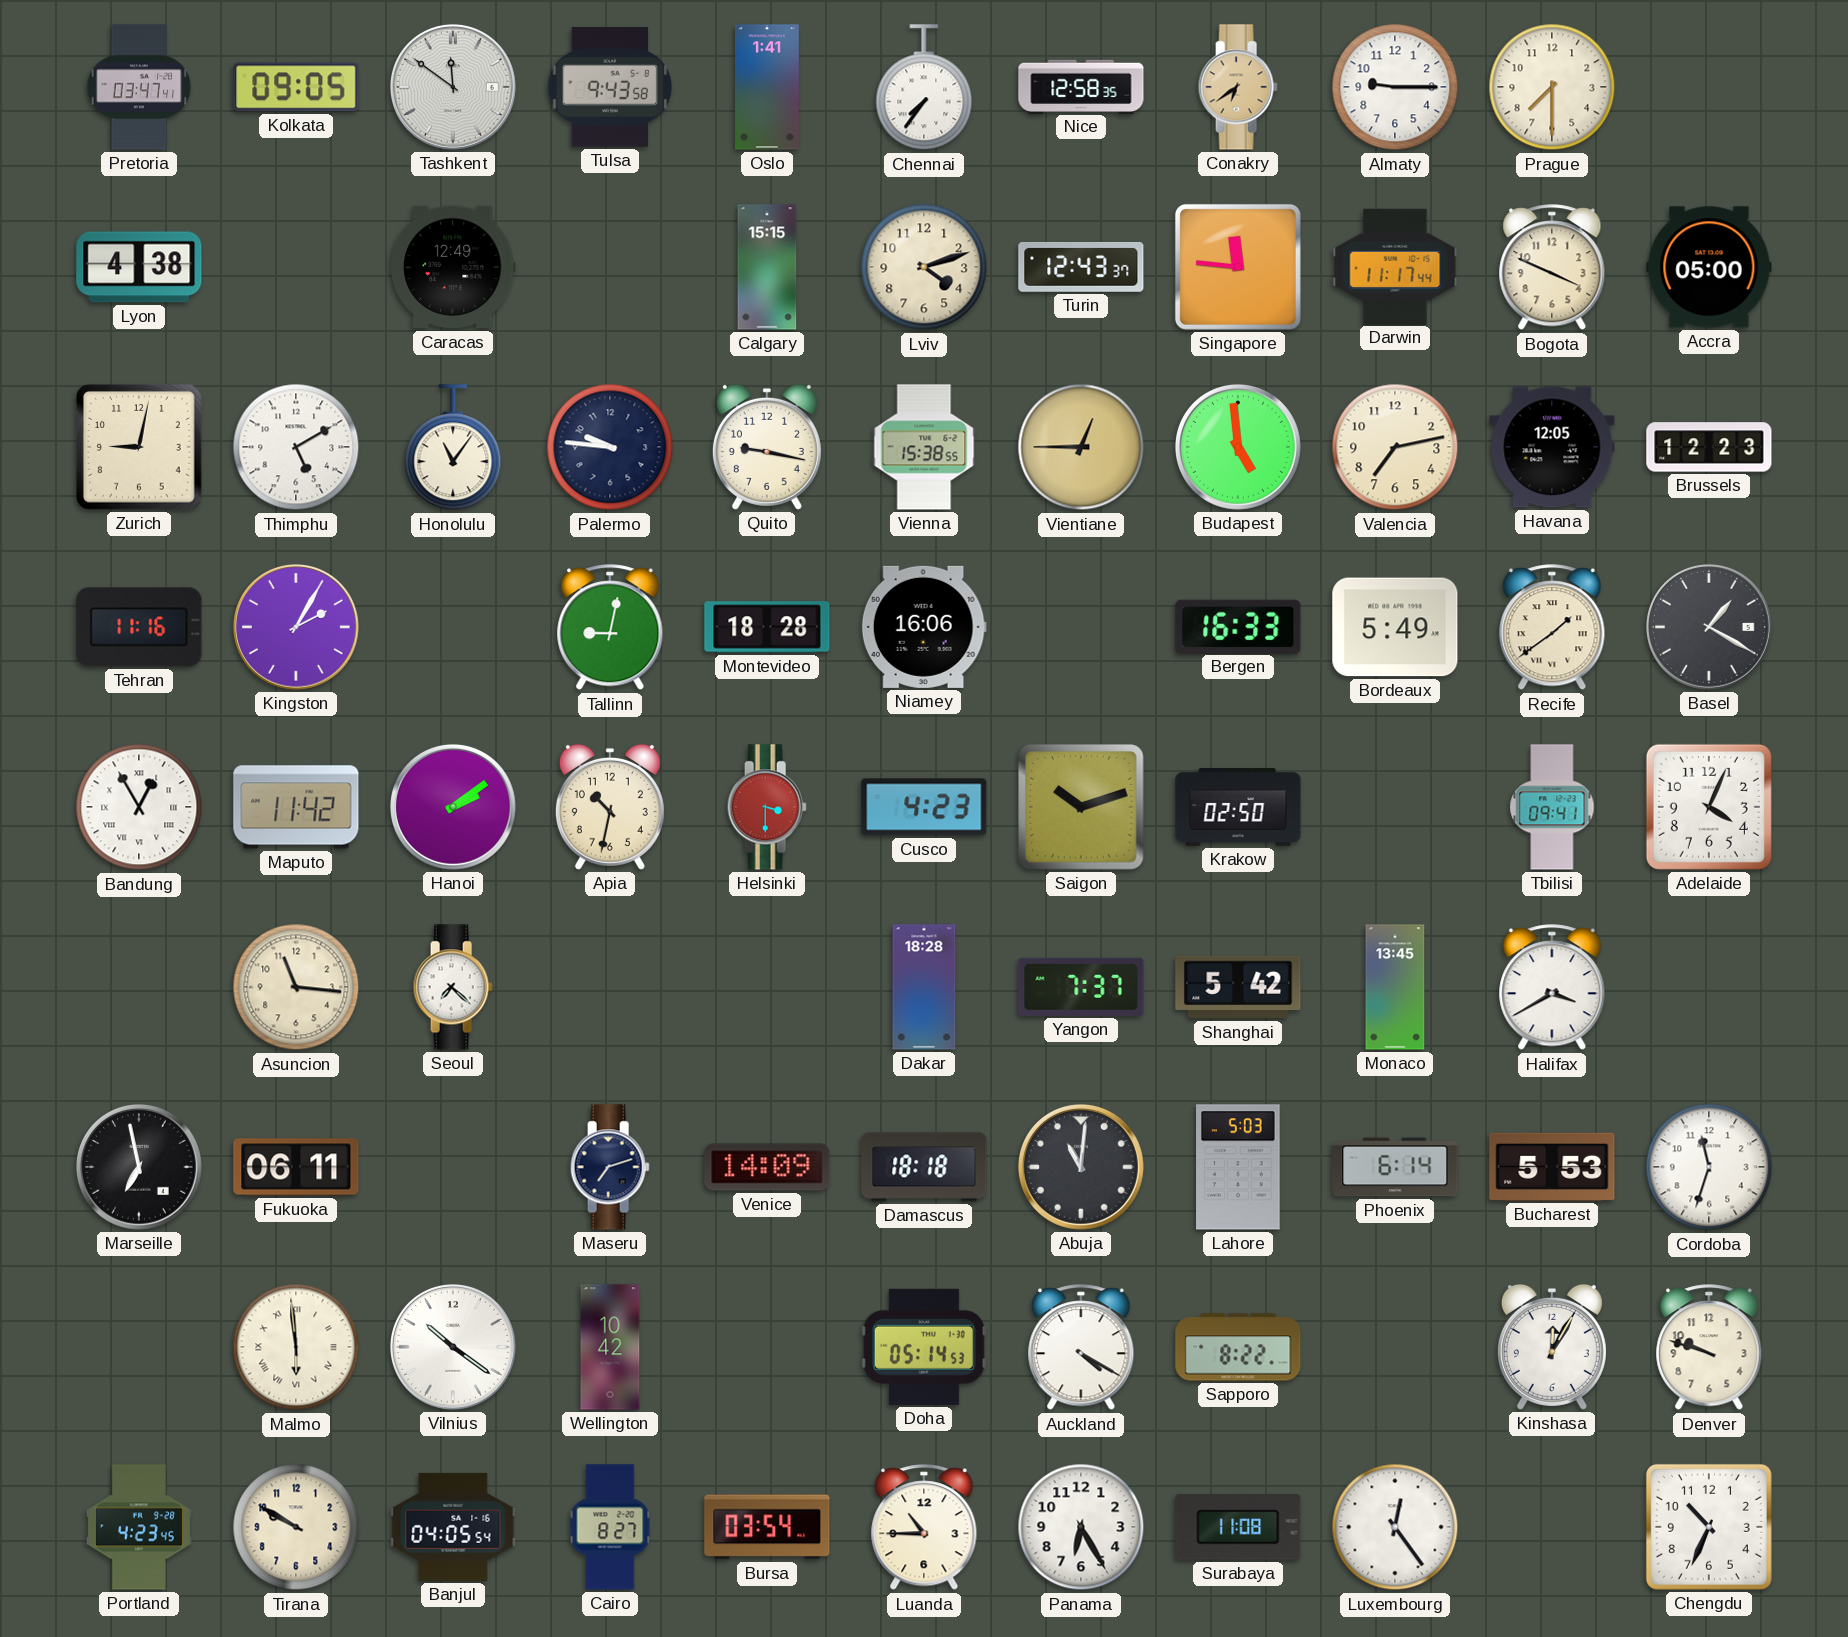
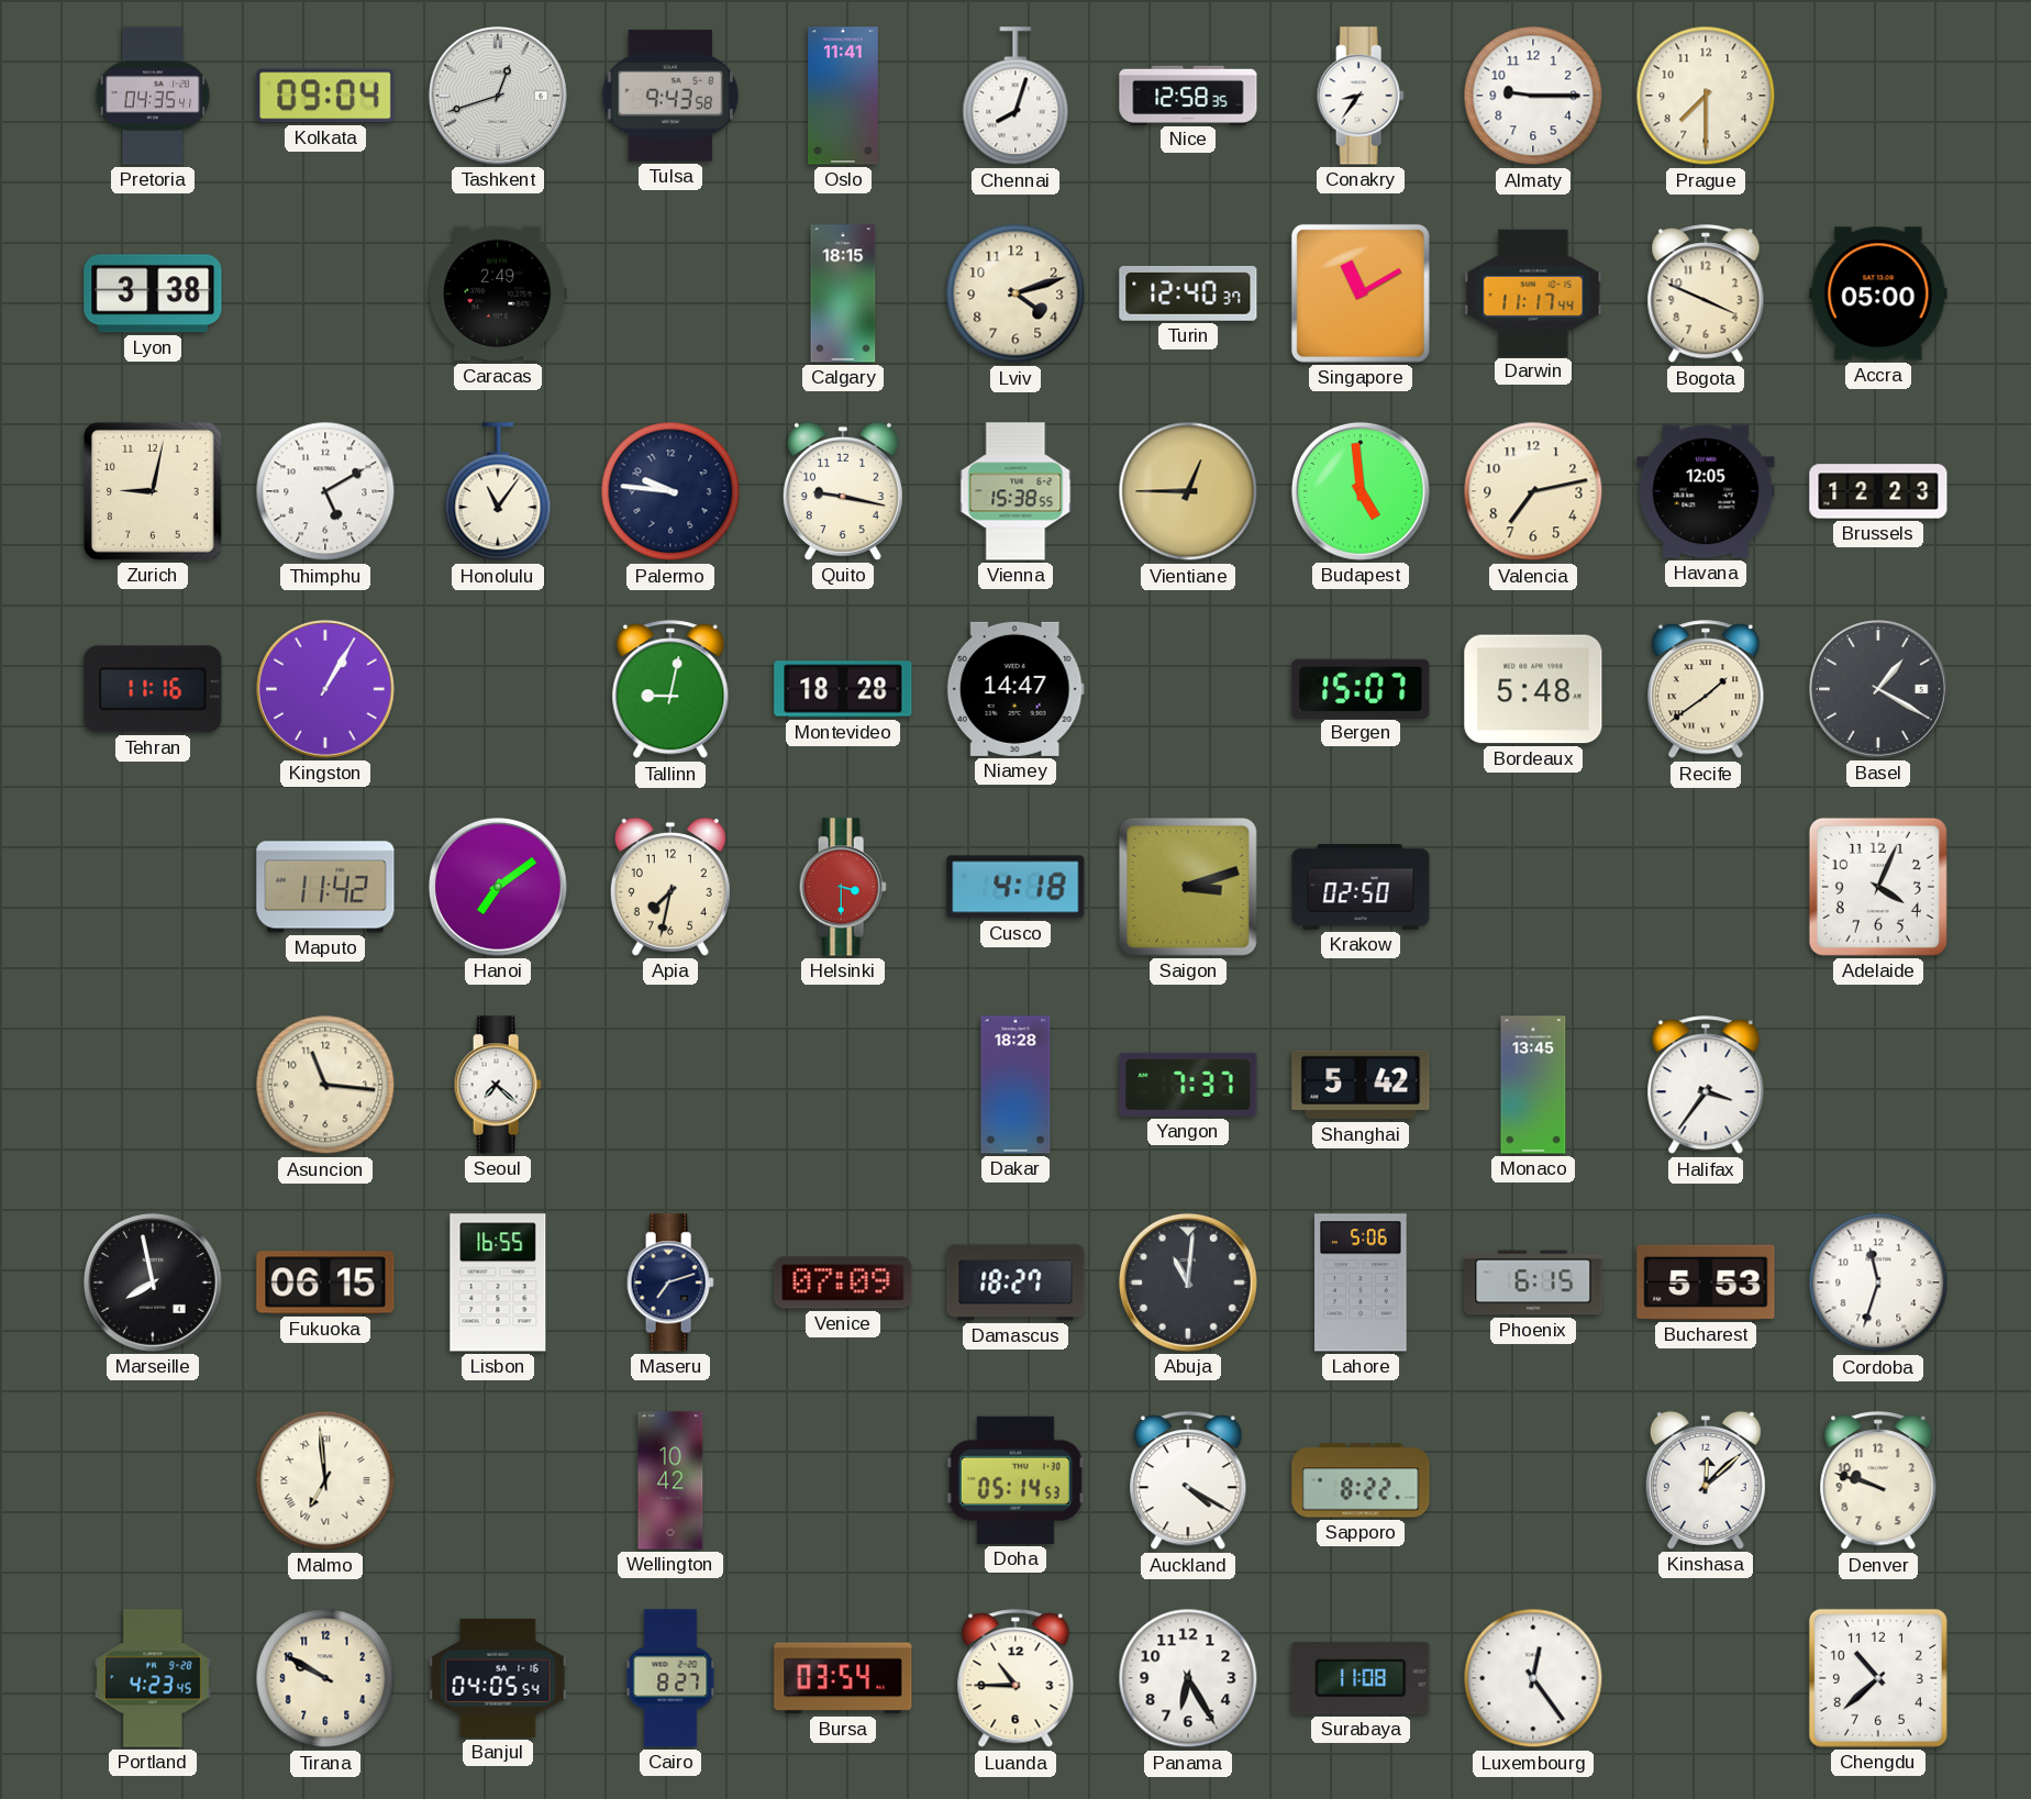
Pretoria: 03:47 -> 04:35 (153, 96)
Kolkata: 09:05 -> 09:04 (325, 96)
Tashkent: 11:51 -> 12:42 (498, 96)
Oslo: 1:41 -> 11:41 (843, 96)
Chennai: 7:36 -> 8:03 (1015, 97)
Conakry: 6:39 -> 8:36 (1361, 96)
Conakry dial: champagne -> white (1361, 96)
Lyon: 4:38 -> 3:38 (153, 293)
Caracas: 12:49 -> 2:49 (499, 293)
Calgary: 15:15 -> 18:15 (843, 293)
Turin: 12:43 -> 12:40 (1188, 293)
Singapore: 11:46 -> 11:10 (1361, 293)
Kingston: 2:05 -> 1:05 (325, 689)
Niamey: 16:06 -> 14:47 (1015, 689)
Bergen: 16:33 -> 15:07 (1361, 688)
Bordeaux: 5:49 -> 5:48 (1533, 689)
Bandung: 12:55 -> none (139, 807)
Hanoi: 2:09 -> 7:09 (498, 887)
Apia: 10:32 -> 7:32 (670, 887)
Cusco: 4:23 -> 4:18 (1015, 887)
Saigon: 10:12 -> 3:12 (1189, 888)
Tbilisi: 09:41 -> none (1552, 807)
Halifax: 3:40 -> 3:36 (1706, 1086)
Marseille: 6:58 -> 7:58 (153, 1282)
Fukuoka: 06:11 -> 06:15 (325, 1282)
Lisbon: none -> 16:55 (498, 1282)
Venice: 14:09 -> 07:09 (843, 1282)
Damascus: 18:18 -> 18:27 (1015, 1282)
Lahore: 5:03 -> 5:06 (1361, 1282)
Phoenix: 6:14 -> 6:15 (1533, 1282)
Malmo: 5:59 -> 6:59 (325, 1480)
Vilnius: 10:21 -> none (453, 1347)
Kinshasa: 12:05 -> 12:08 (1706, 1480)
Chengdu: 10:34 -> 10:38 (1878, 1678)
